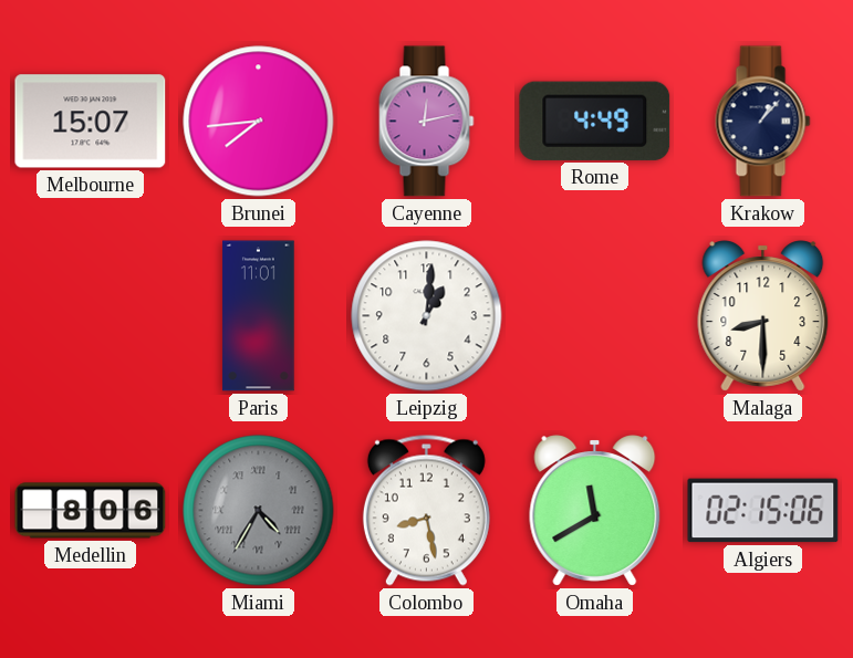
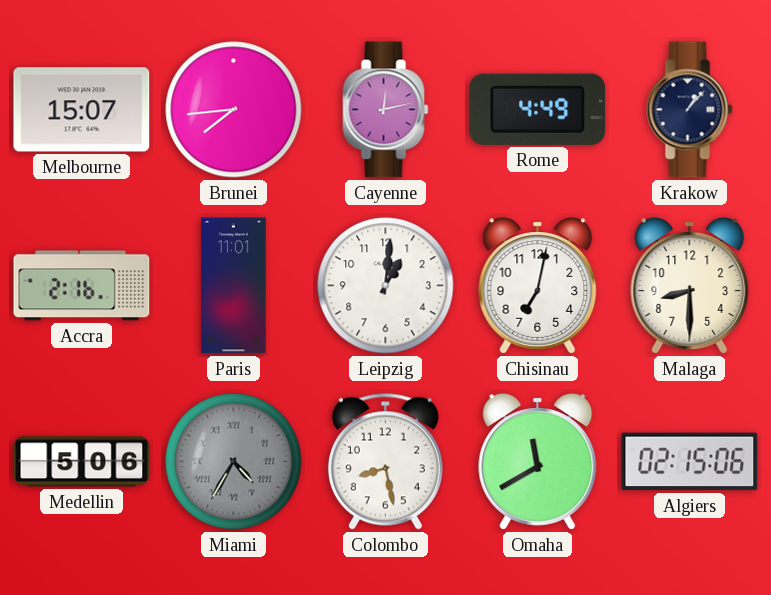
Accra: none -> 2:16 (82, 286)
Chisinau: none -> 7:02 (538, 286)
Medellin: 8:06 -> 5:06 (82, 462)
